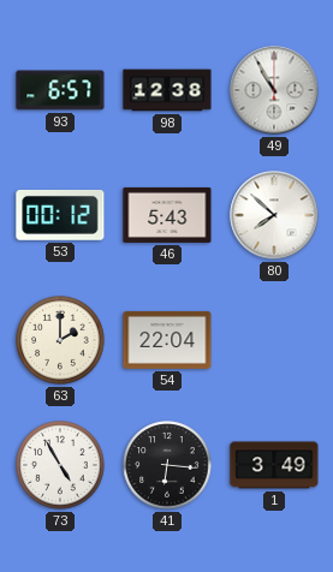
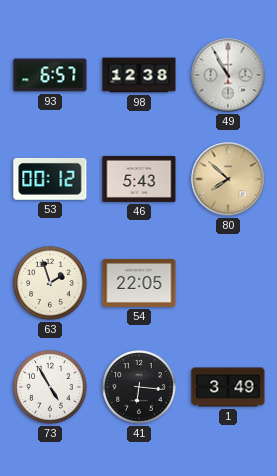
80 dial: white -> champagne (228, 179)
63: 2:00 -> 1:57 (50, 283)
54: 22:04 -> 22:05 (139, 283)
